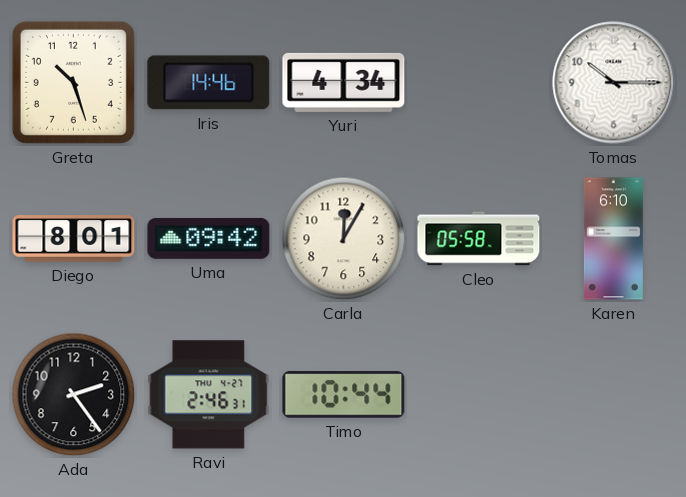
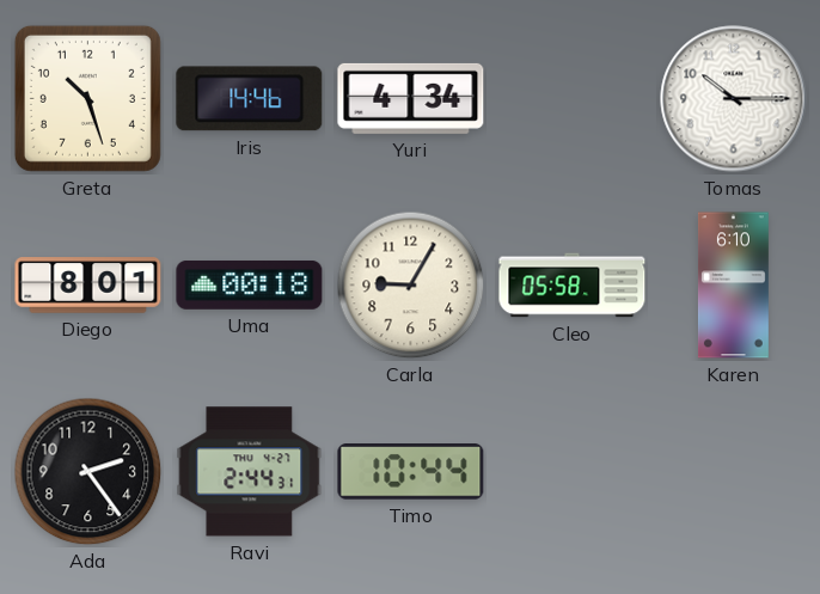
Uma: 09:42 -> 00:18 (250, 284)
Carla: 12:05 -> 9:05 (411, 286)
Ravi: 2:46 -> 2:44 (250, 472)
